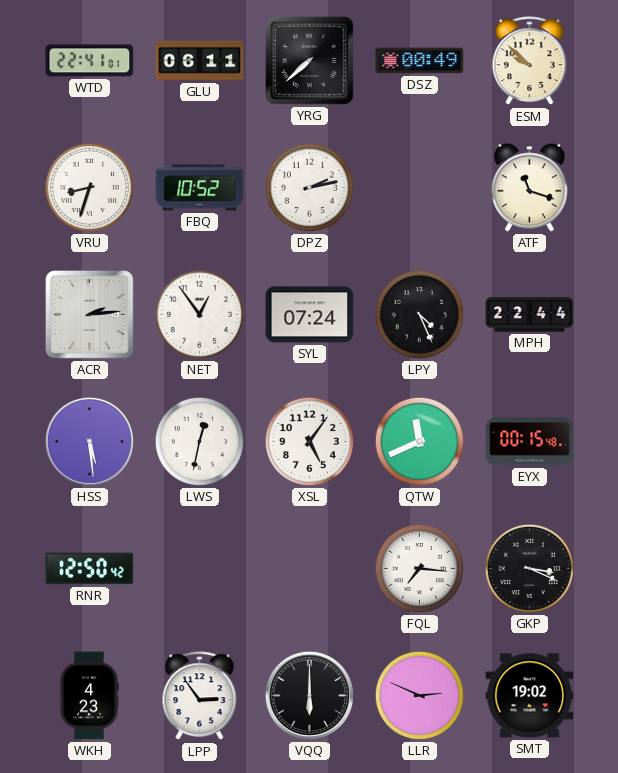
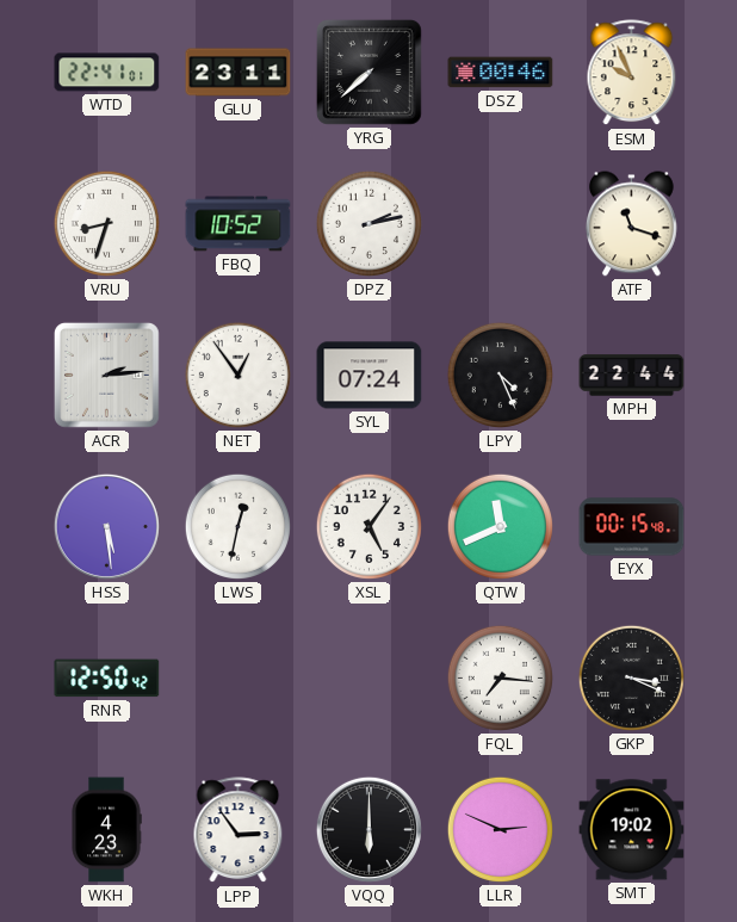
GLU: 06:11 -> 23:11 (239, 73)
DSZ: 00:49 -> 00:46 (501, 73)
ESM: 9:52 -> 9:56 (632, 73)
